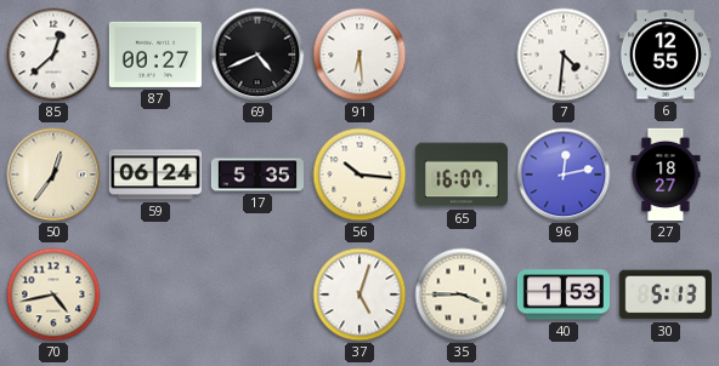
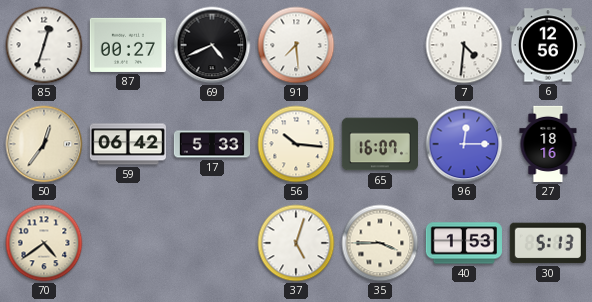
85: 12:38 -> 12:33 (44, 45)
91: 6:29 -> 7:29 (296, 45)
6: 12:55 -> 12:56 (548, 45)
59: 06:24 -> 06:42 (128, 144)
17: 5:35 -> 5:33 (211, 144)
96: 12:13 -> 12:15 (464, 144)
27: 18:27 -> 18:16 (548, 144)
70: 4:43 -> 4:39 (44, 243)
